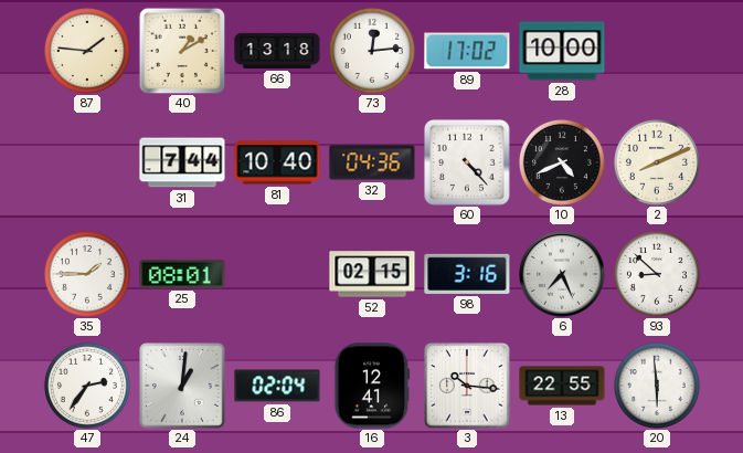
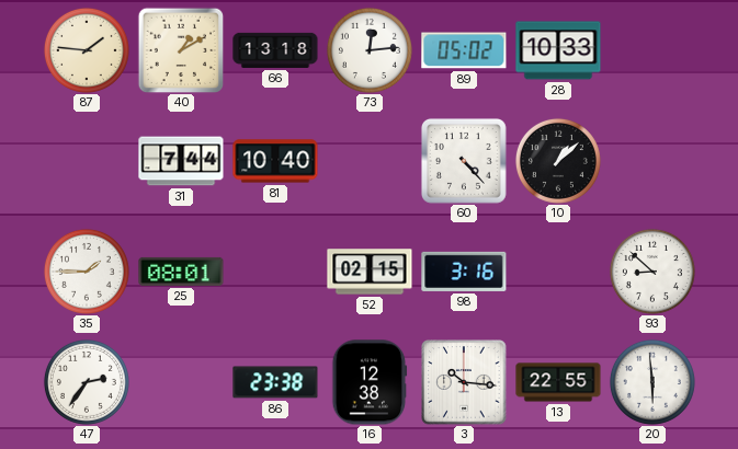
89: 17:02 -> 05:02 (464, 50)
28: 10:00 -> 10:33 (558, 50)
32: 04:36 -> none (372, 162)
10: 4:41 -> 1:08 (558, 161)
2: 8:11 -> none (657, 162)
6: 7:26 -> none (562, 274)
24: 1:01 -> none (182, 386)
86: 02:04 -> 23:38 (275, 382)
16: 12:41 -> 12:38 (370, 382)
